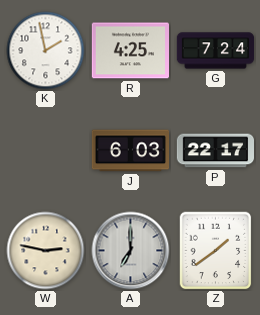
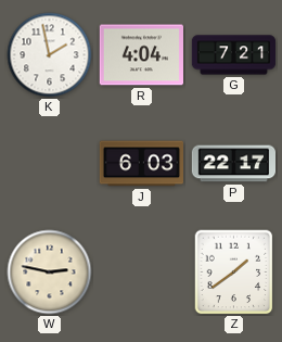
R: 4:25 -> 4:04 (141, 55)
G: 7:24 -> 7:21 (234, 55)
A: 7:00 -> none (131, 251)
